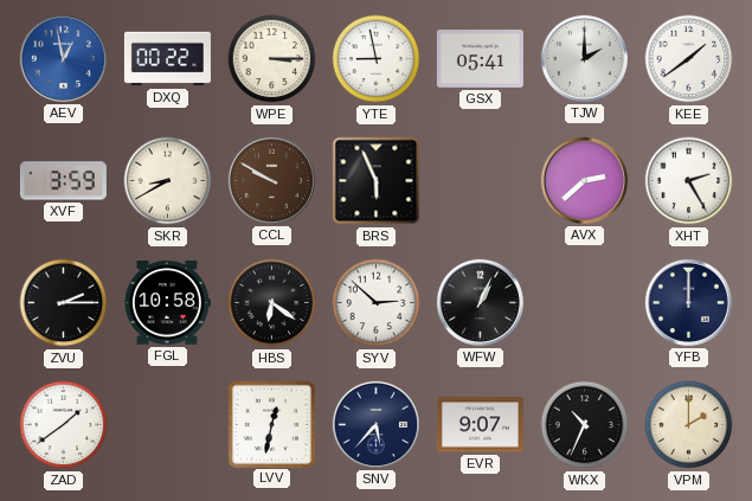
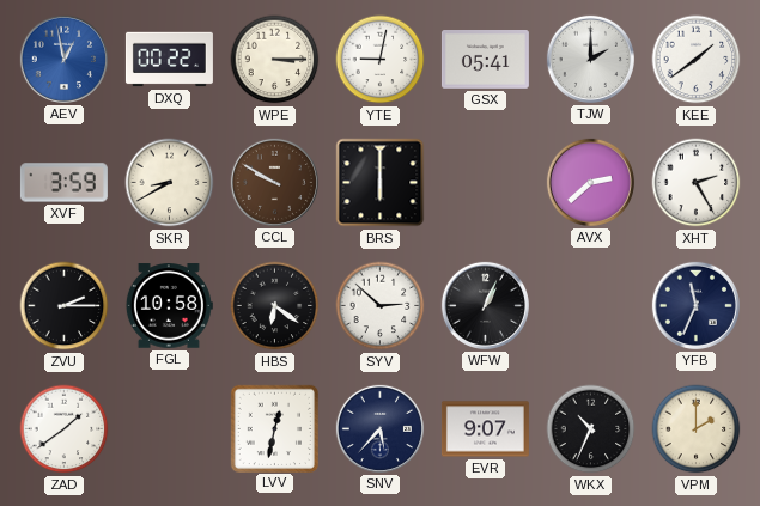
YTE: 8:58 -> 9:02 (381, 60)
BRS: 5:56 -> 6:00 (381, 183)
YFB: 12:00 -> 11:34 (695, 305)
